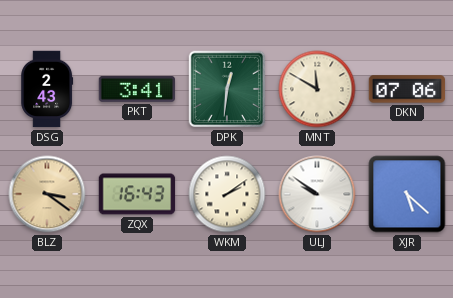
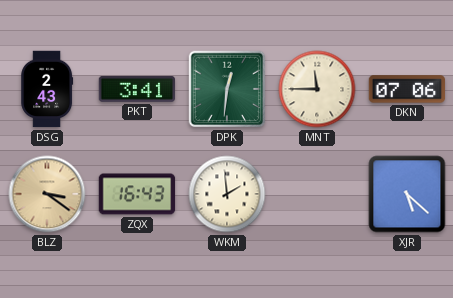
MNT: 11:50 -> 11:45 (317, 89)
WKM: 2:09 -> 1:59 (227, 194)
ULJ: 9:51 -> none (317, 194)
